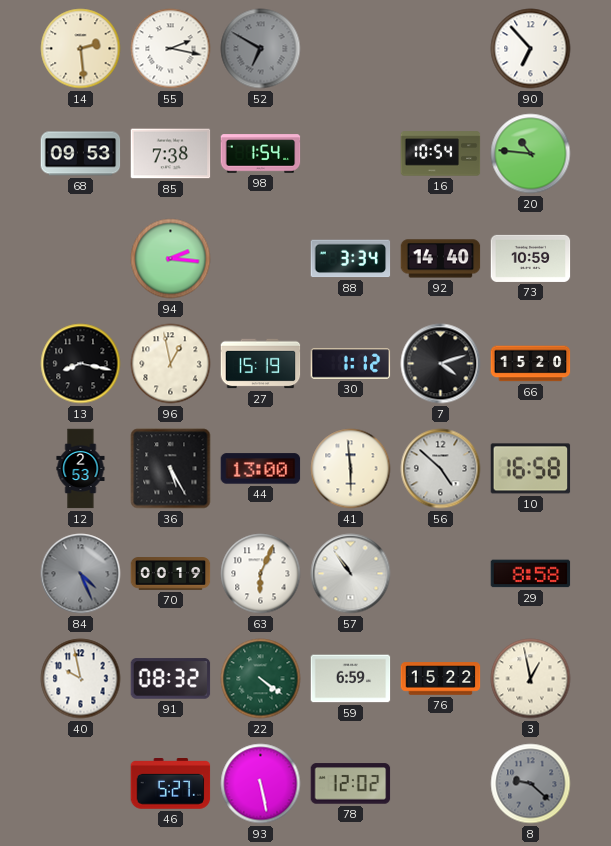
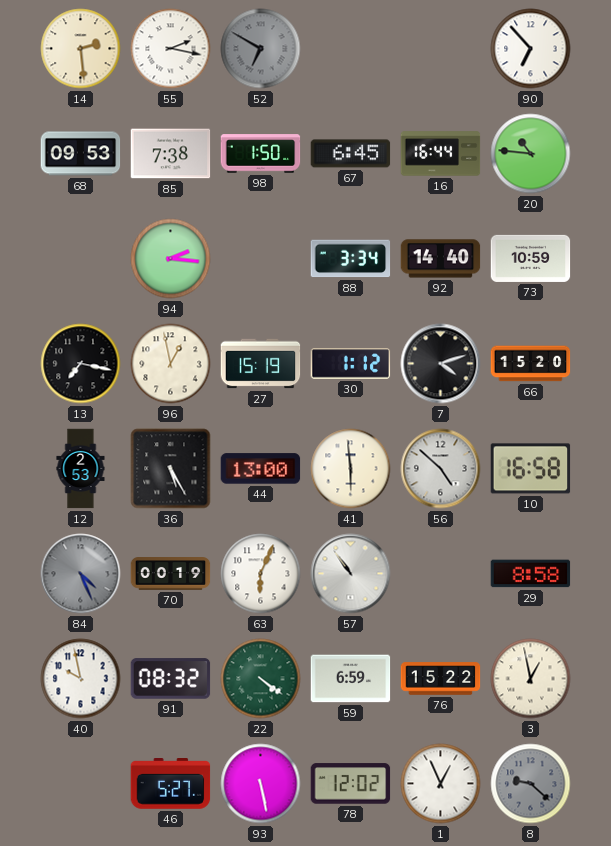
98: 1:54 -> 1:50 (261, 154)
67: none -> 6:45 (351, 154)
16: 10:54 -> 16:44 (441, 154)
13: 8:17 -> 7:17 (81, 364)
1: none -> 12:56 (441, 784)
